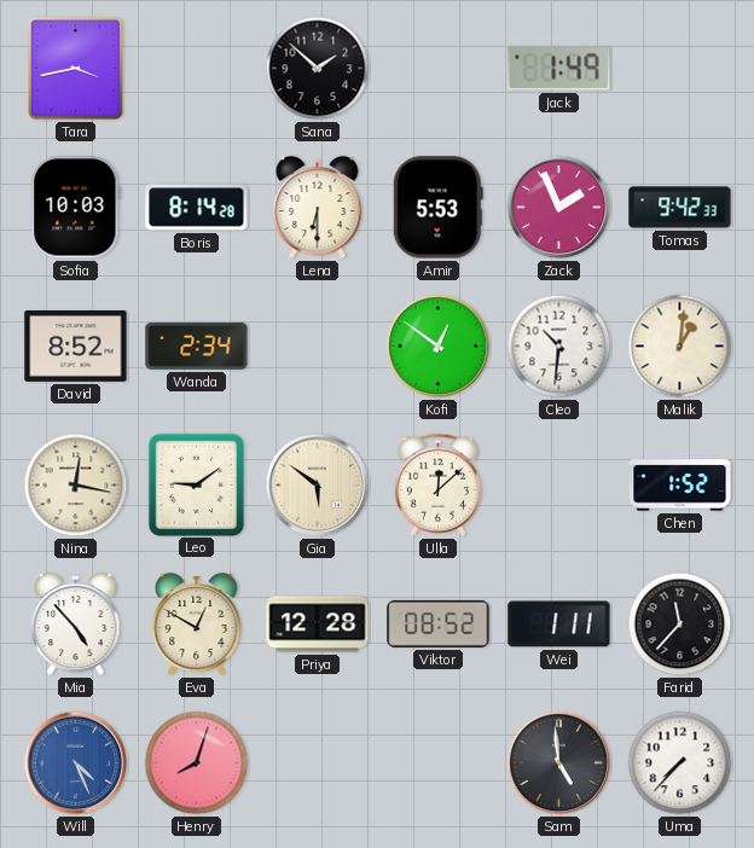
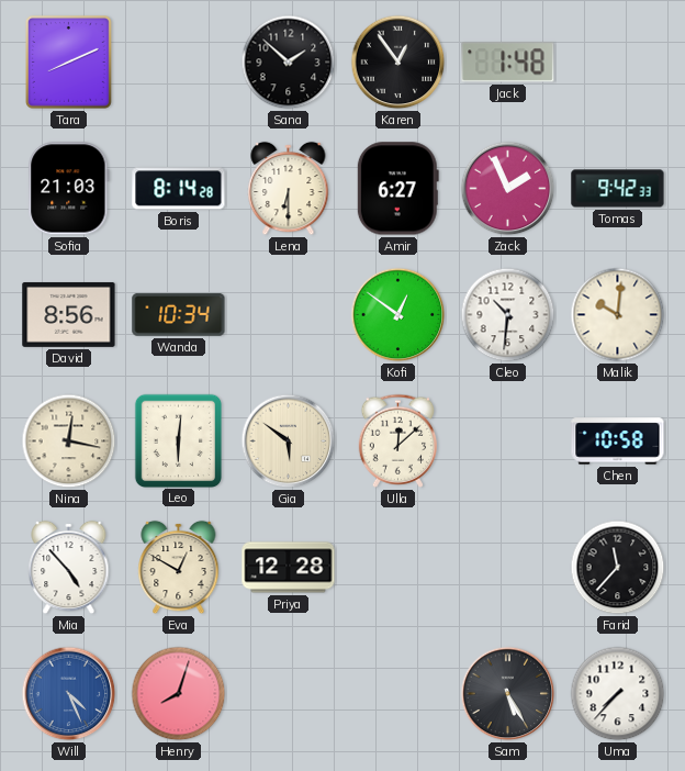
Tara: 3:43 -> 8:11 (68, 62)
Karen: none -> 12:54 (398, 63)
Jack: 1:49 -> 1:48 (508, 63)
Sofia: 10:03 -> 21:03 (69, 189)
Amir: 5:53 -> 6:27 (397, 189)
David: 8:52 -> 8:56 (69, 314)
Wanda: 2:34 -> 10:34 (179, 314)
Malik: 1:01 -> 10:01 (618, 315)
Leo: 9:09 -> 6:01 (178, 440)
Chen: 1:52 -> 10:58 (618, 442)
Viktor: 08:52 -> none (439, 623)
Wei: 1:11 -> none (559, 625)
Sam: 4:59 -> 5:25 (508, 694)
